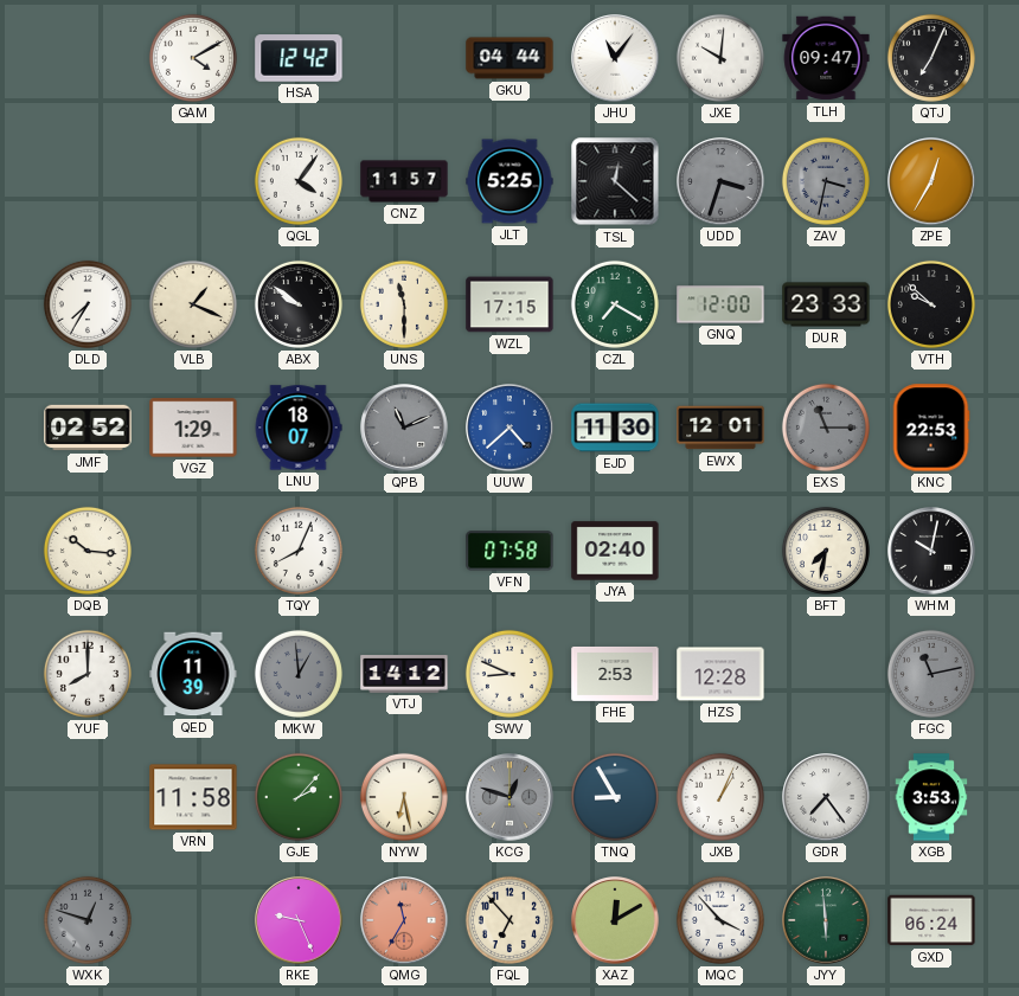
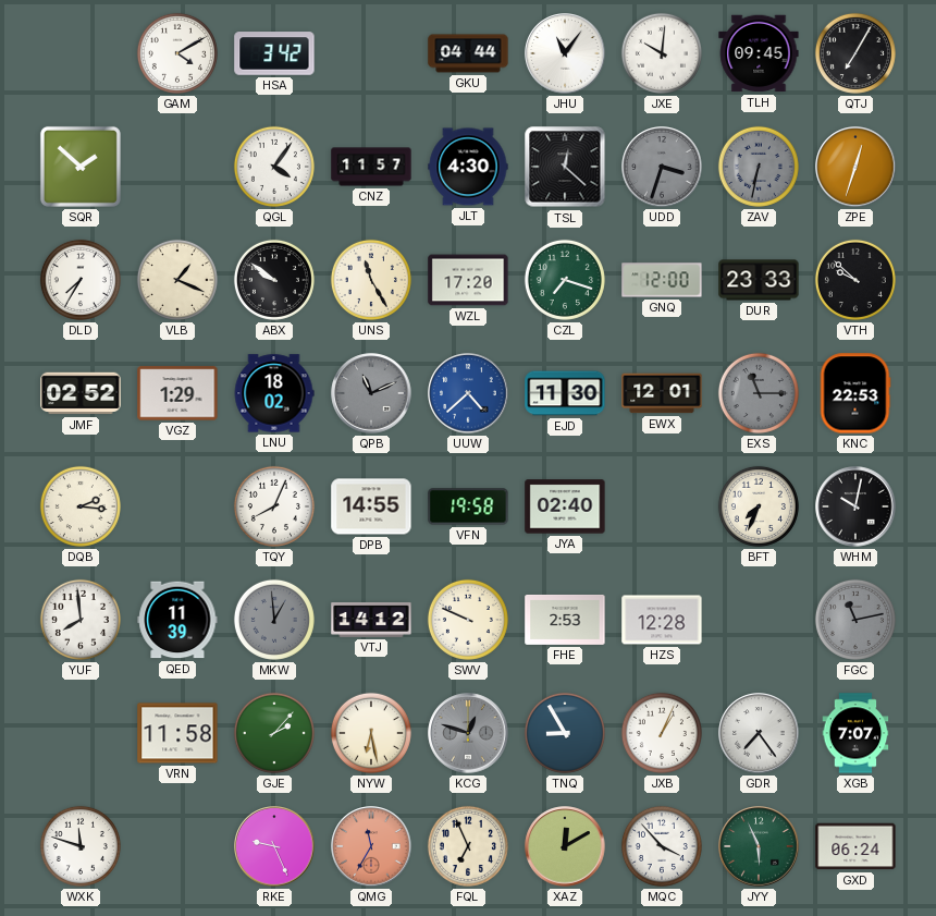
HSA: 12:42 -> 3:42 (274, 53)
TLH: 09:47 -> 09:45 (759, 53)
QTJ: 7:04 -> 7:05 (855, 53)
SQR: none -> 1:52 (81, 167)
JLT: 5:25 -> 4:30 (468, 167)
ZAV: 3:32 -> 6:32 (759, 167)
ZPE: 12:35 -> 12:33 (855, 167)
UNS: 11:30 -> 11:25 (371, 280)
WZL: 17:15 -> 17:20 (468, 280)
CZL: 7:20 -> 7:18 (565, 280)
LNU: 18:07 -> 18:02 (274, 393)
DQB: 10:16 -> 2:16 (81, 506)
DPB: none -> 14:55 (371, 506)
VFN: 07:58 -> 19:58 (468, 506)
BFT: 7:32 -> 7:34 (759, 506)
YUF: 8:00 -> 7:59 (81, 620)
SWV: 8:49 -> 9:49 (468, 620)
XGB: 3:53 -> 7:07 (855, 733)
WXK: 12:48 -> 11:48 (81, 846)
WXK dial: grey -> white (81, 846)
FQL: 6:53 -> 6:56 (468, 846)
JYY: 5:59 -> 5:56 (759, 846)
